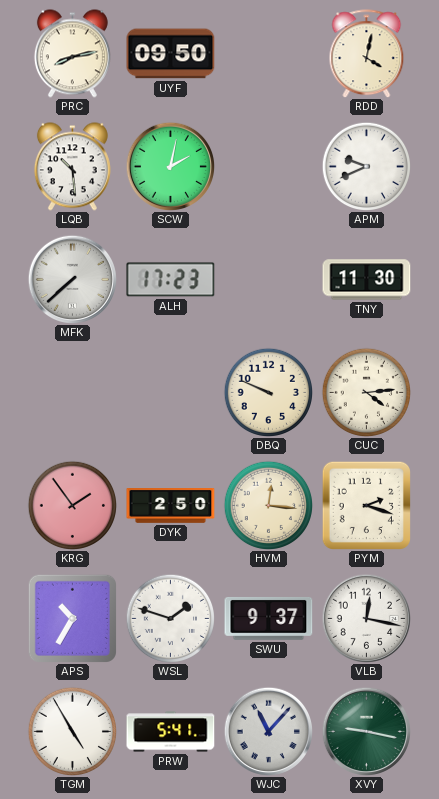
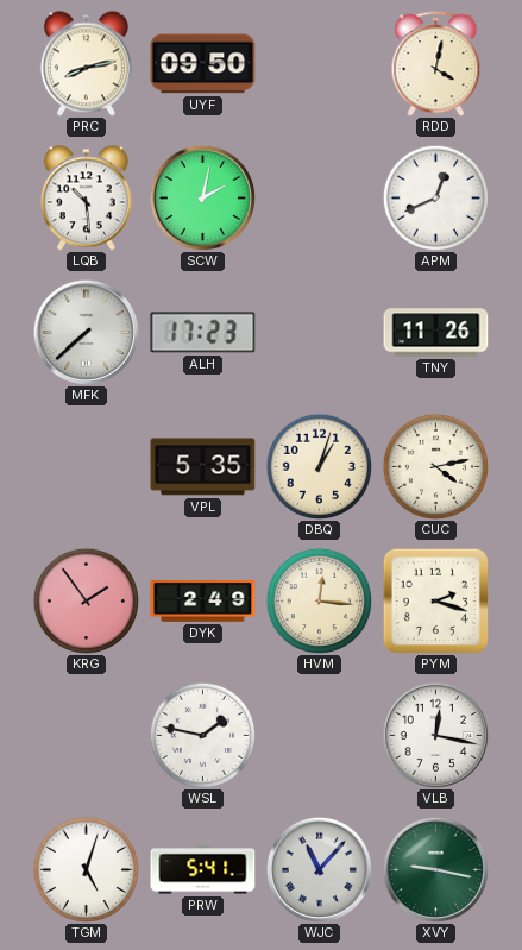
APM: 9:41 -> 12:41 (435, 197)
TNY: 11:30 -> 11:26 (436, 333)
VPL: none -> 5:35 (203, 467)
DBQ: 9:49 -> 1:03 (319, 466)
CUC: 4:14 -> 4:13 (435, 466)
DYK: 2:50 -> 2:49 (203, 602)
APS: 10:35 -> none (72, 618)
WSL: 1:48 -> 1:47 (202, 735)
SWU: 9:37 -> none (269, 618)
TGM: 4:55 -> 5:03 (86, 869)
